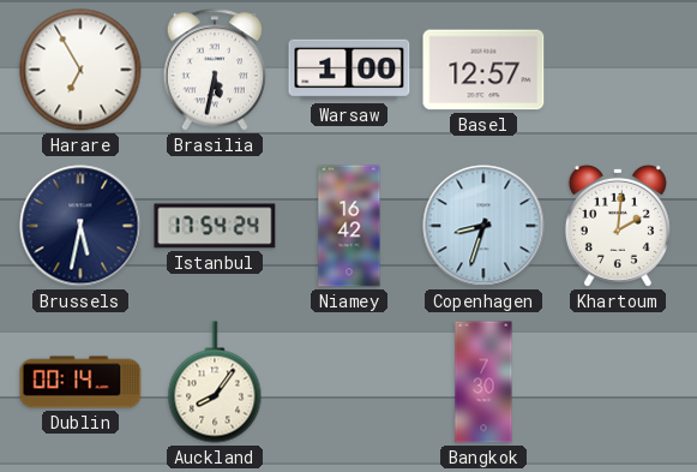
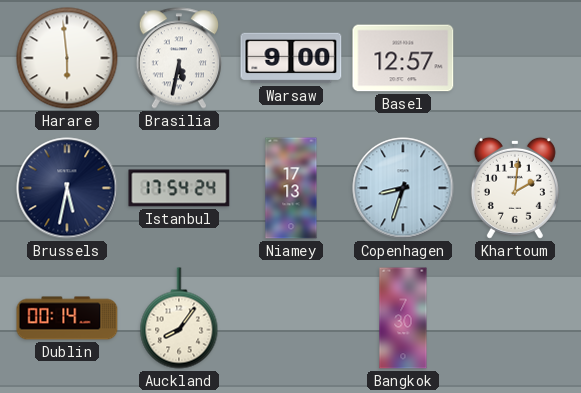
Harare: 6:55 -> 5:59 (67, 58)
Warsaw: 1:00 -> 9:00 (291, 58)
Niamey: 16:42 -> 17:13 (291, 188)
